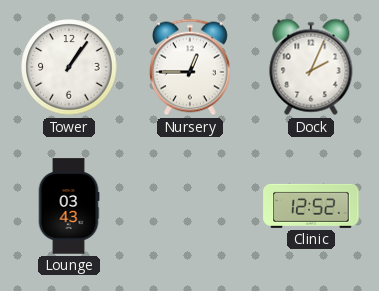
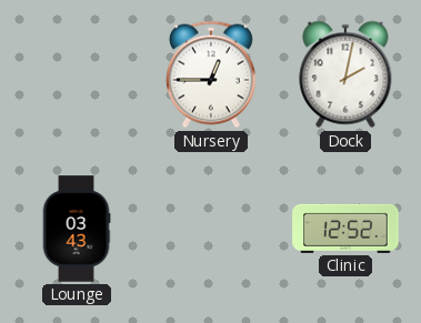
Tower: 1:06 -> none (69, 67)
Dock: 2:04 -> 2:02 (345, 74)
